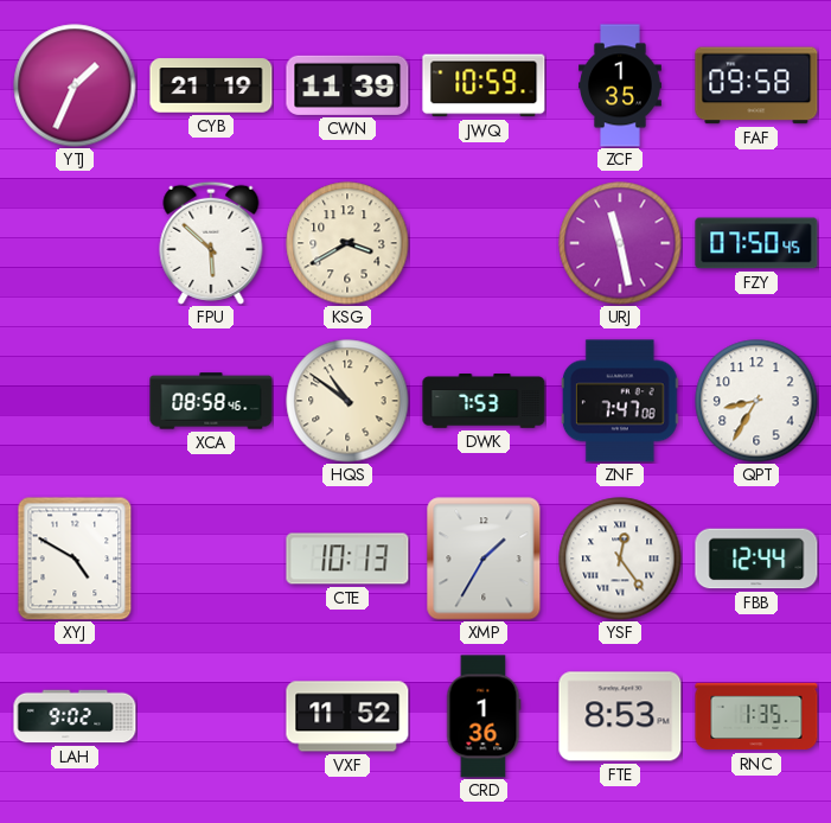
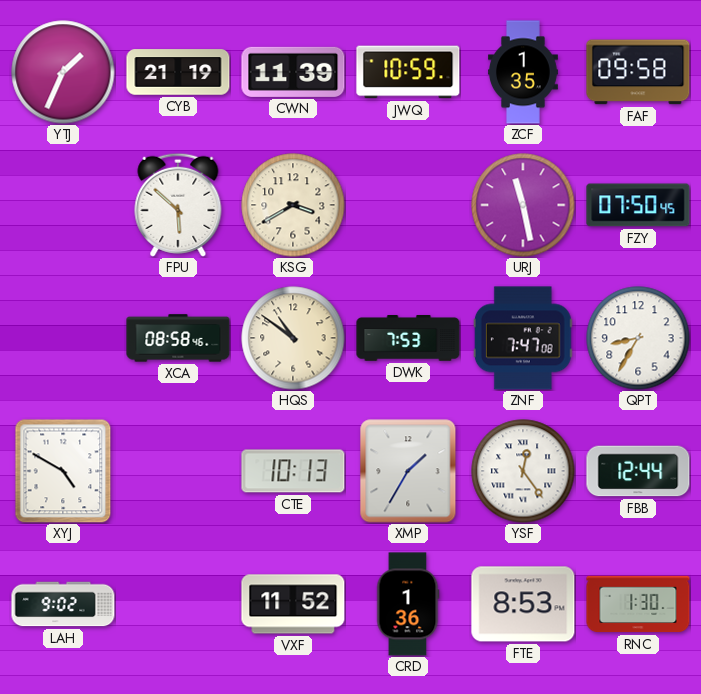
RNC: 1:35 -> 1:30 (638, 604)
